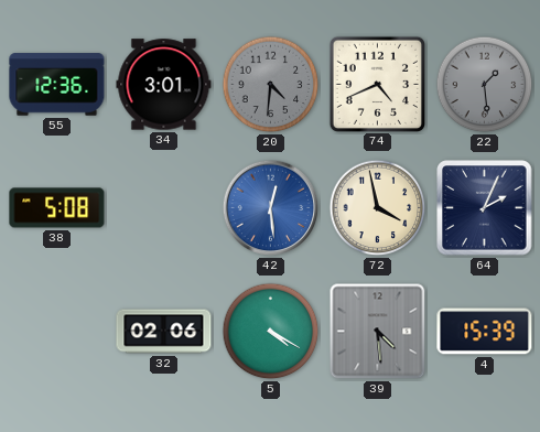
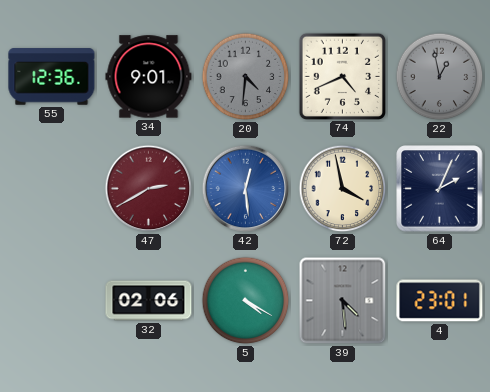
34: 3:01 -> 9:01 (149, 77)
22: 1:29 -> 12:58 (440, 77)
38: 5:08 -> none (57, 208)
47: none -> 2:40 (149, 189)
4: 15:39 -> 23:01 (440, 301)
